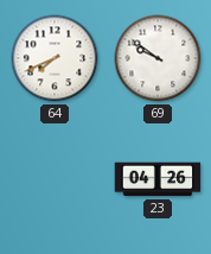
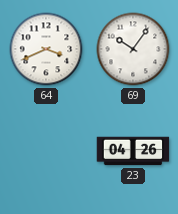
64: 7:41 -> 3:41 (46, 49)
69: 9:51 -> 10:06 (133, 49)
